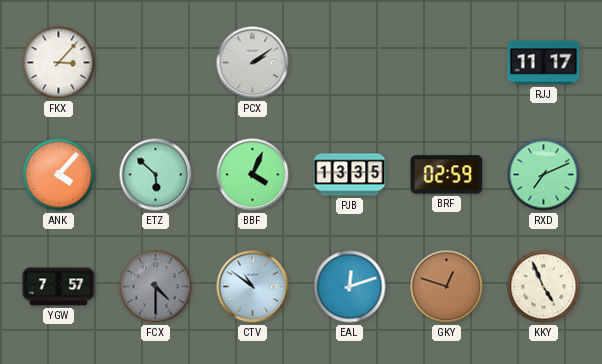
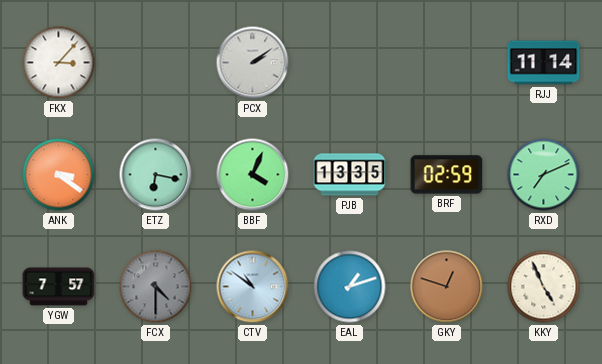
RJJ: 11:17 -> 11:14 (544, 63)
ANK: 4:07 -> 3:21 (59, 175)
ETZ: 5:52 -> 6:17 (156, 175)
EAL: 12:12 -> 1:12 (350, 287)
